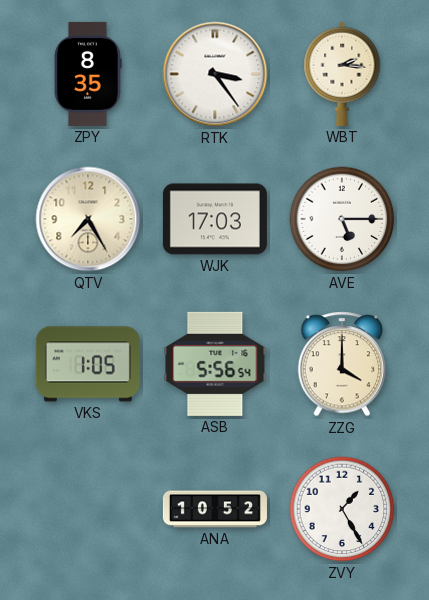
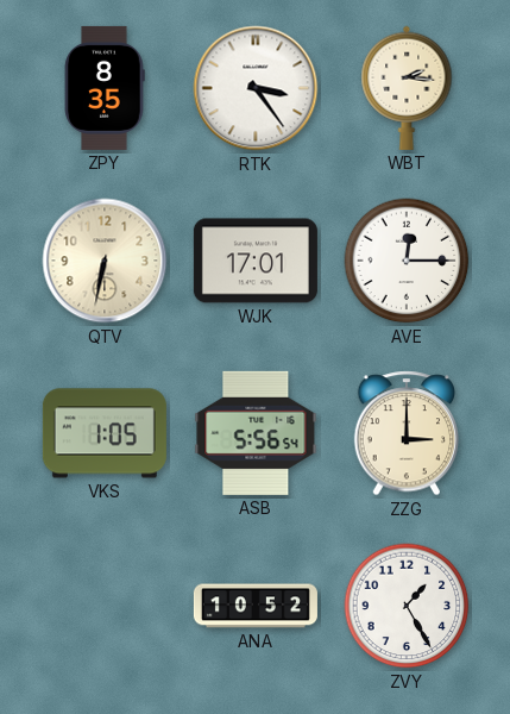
QTV: 7:25 -> 6:32 (105, 261)
WJK: 17:03 -> 17:01 (256, 261)
AVE: 5:15 -> 12:15 (407, 261)
ZZG: 4:00 -> 3:00 (407, 433)
